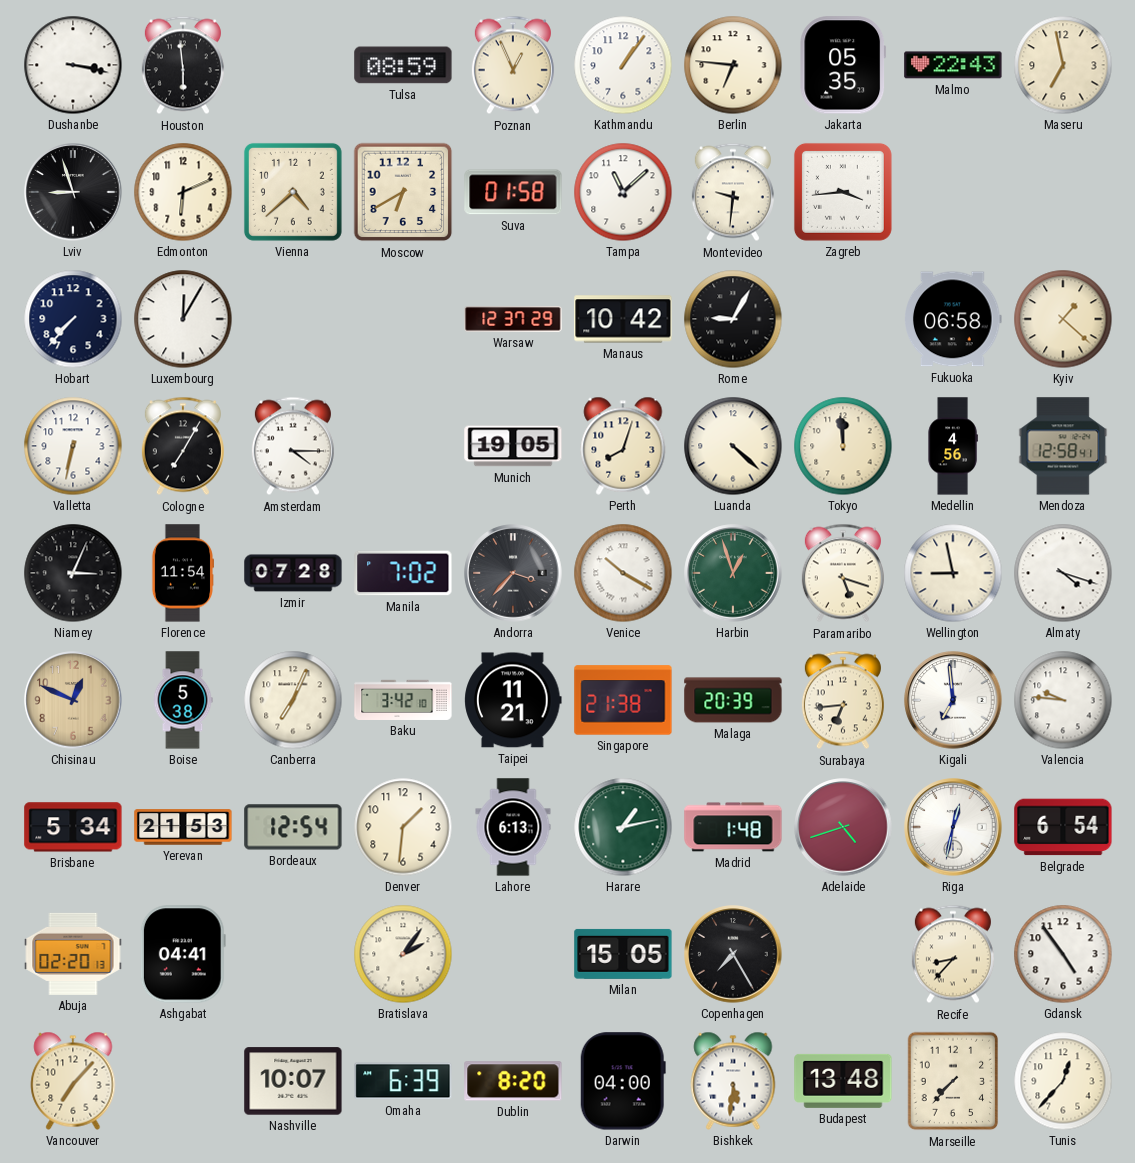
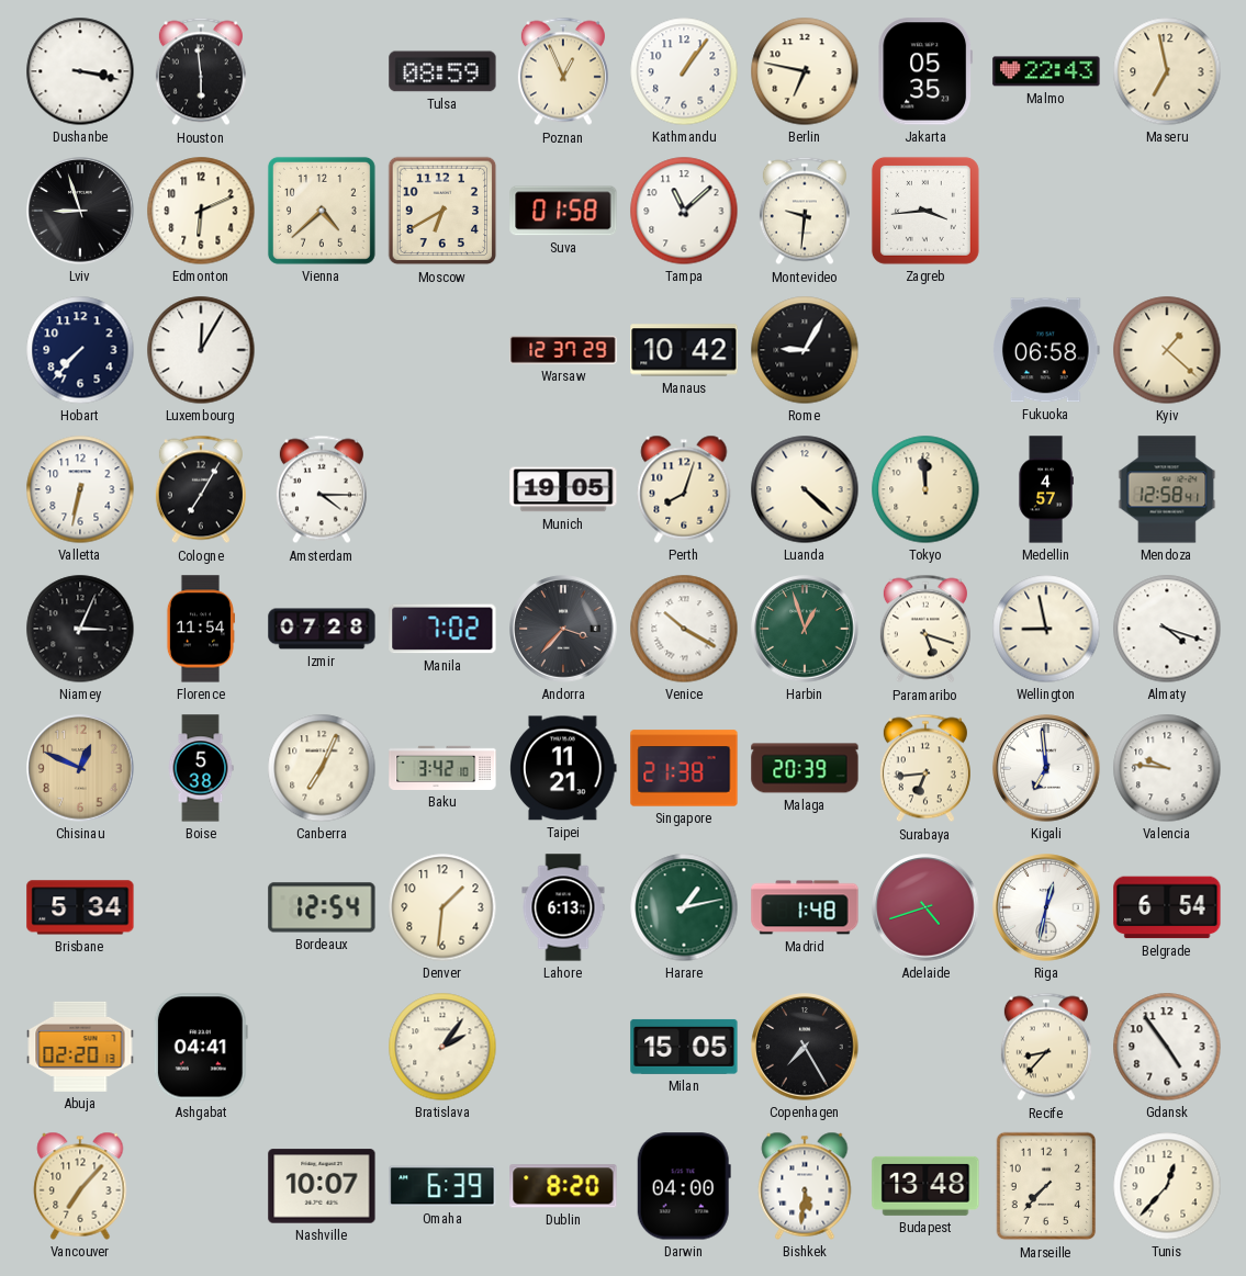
Berlin: 6:46 -> 6:47 (805, 71)
Medellin: 4:56 -> 4:57 (1046, 489)
Yerevan: 21:53 -> none (183, 827)
